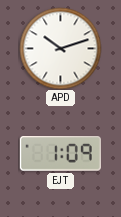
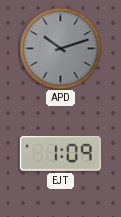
APD dial: white -> grey (60, 48)
